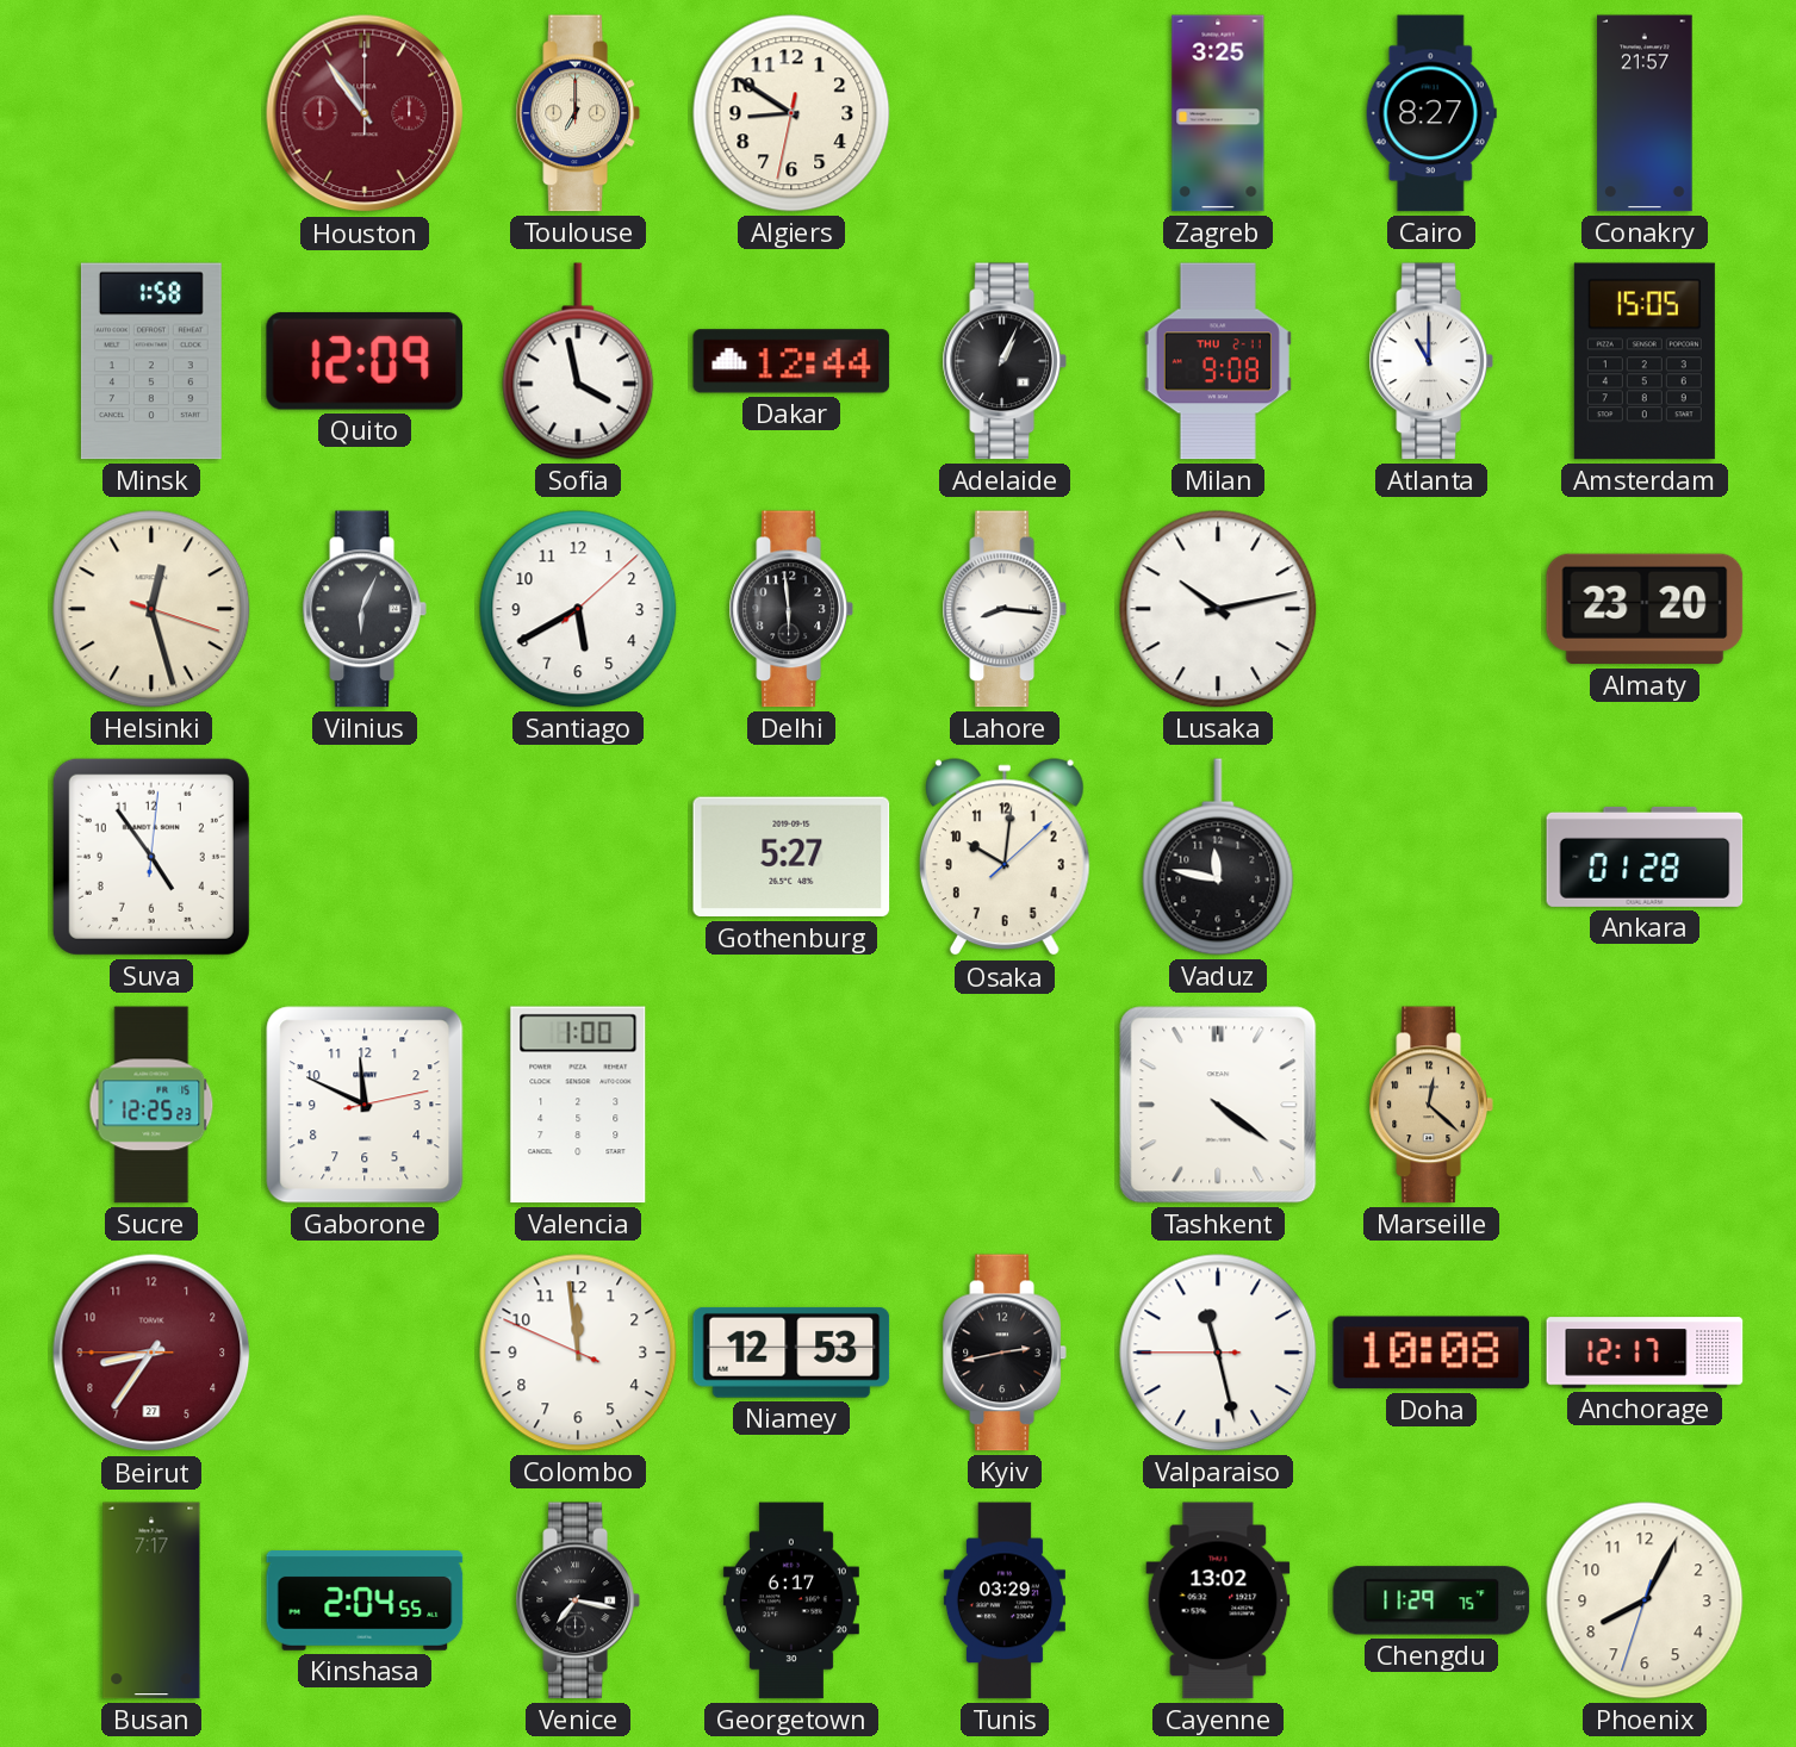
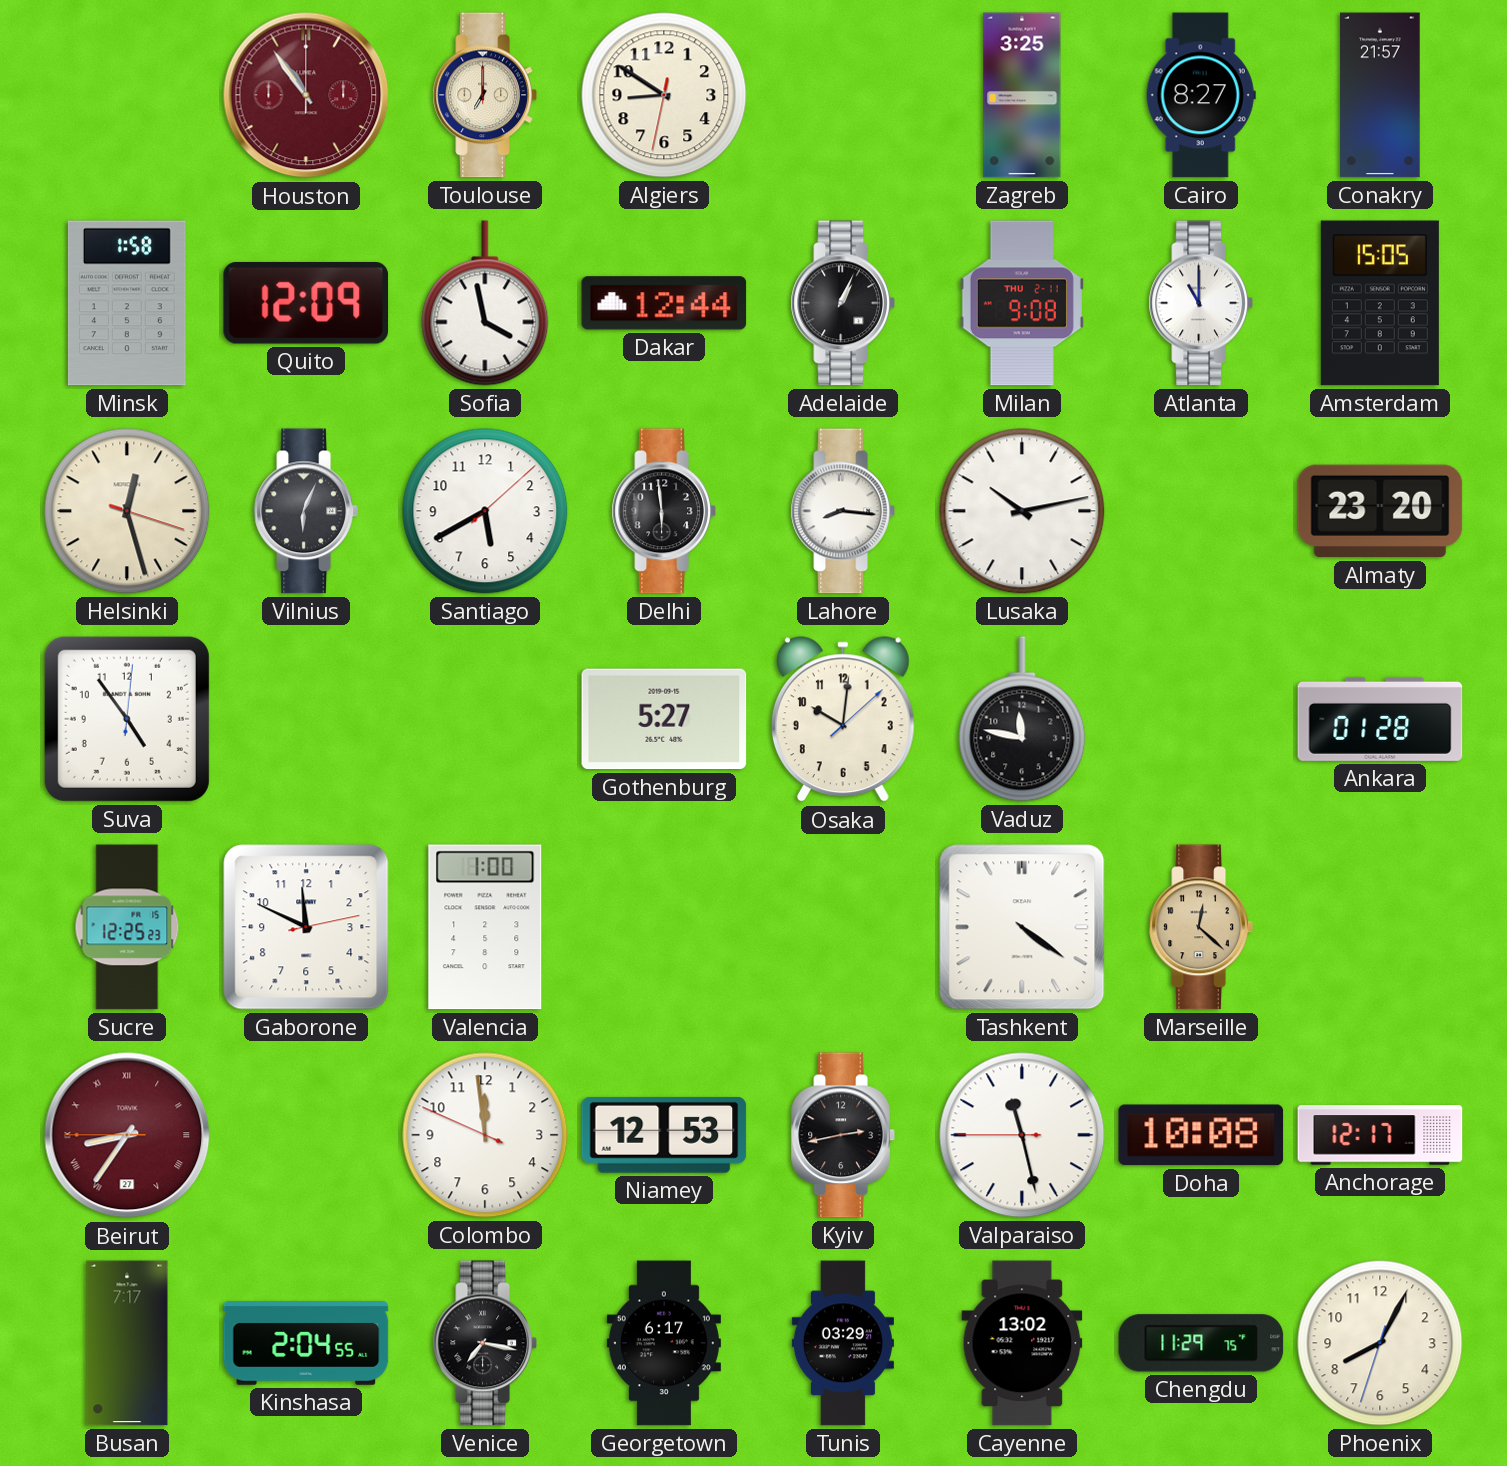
Beirut numerals: Arabic -> Roman (127, 1135)
